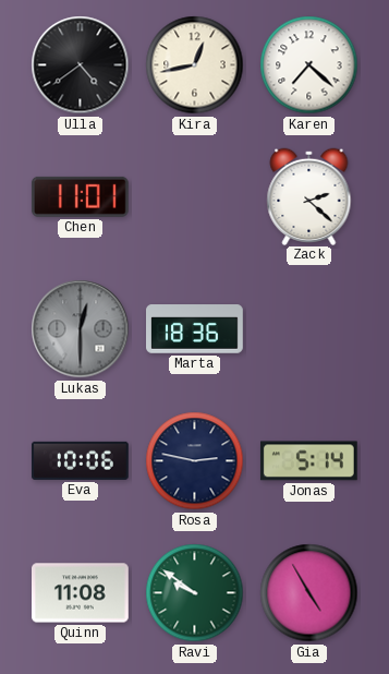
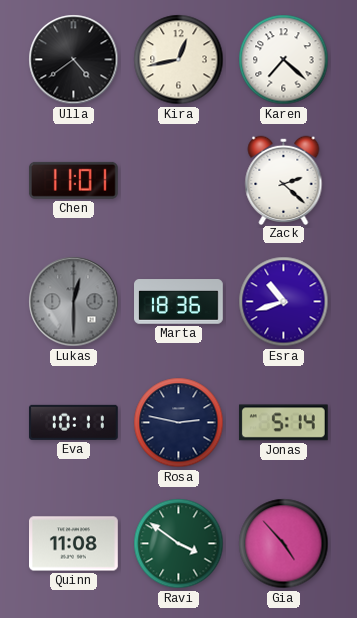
Esra: none -> 10:42 (284, 302)
Eva: 10:06 -> 10:11 (73, 422)
Ravi: 9:51 -> 3:51 (179, 544)
Gia: 4:55 -> 4:53 (284, 544)
